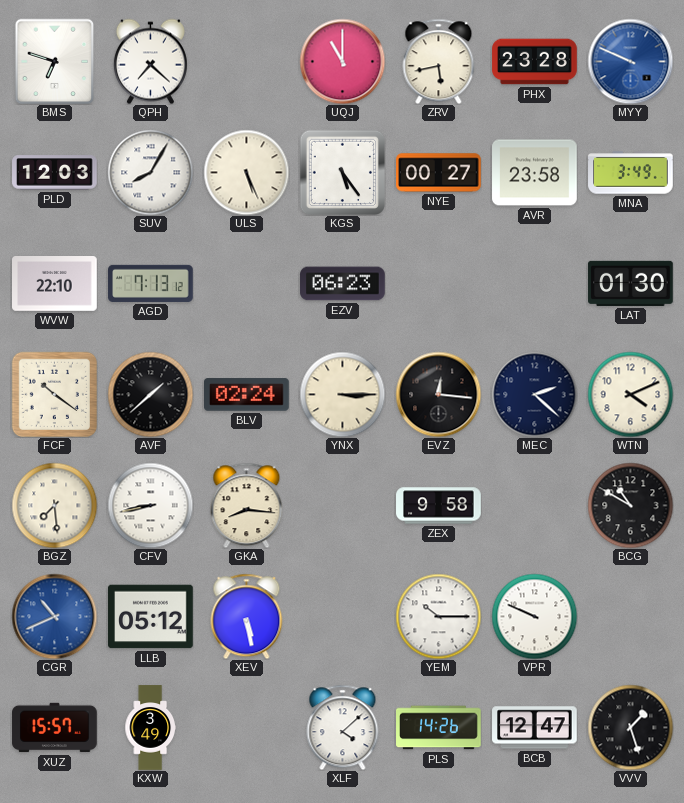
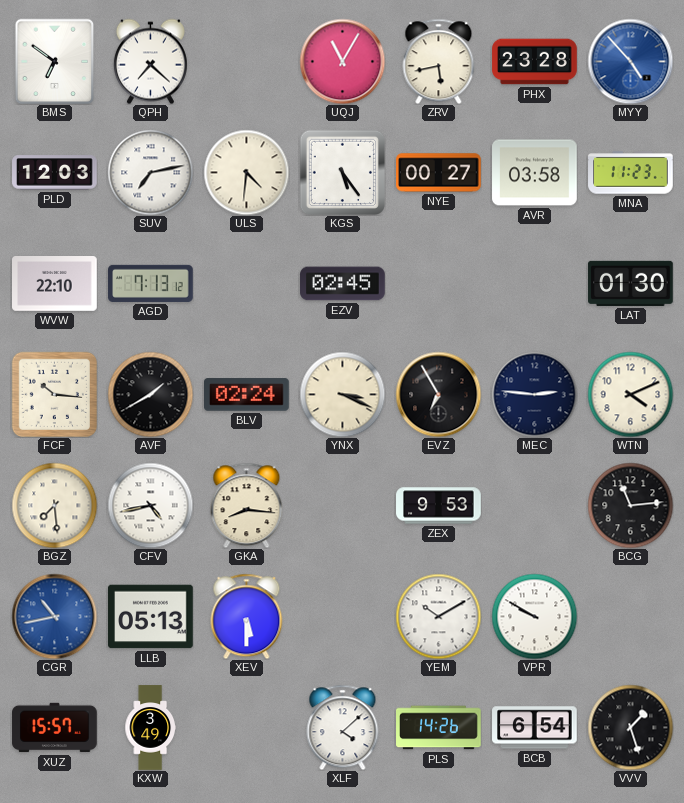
BMS: 6:48 -> 6:51 (55, 61)
UQJ: 11:00 -> 11:05 (342, 61)
MYY: 9:49 -> 4:53 (630, 61)
SUV: 8:05 -> 7:13 (150, 172)
ULS: 5:26 -> 4:31 (246, 172)
AVR: 23:58 -> 03:58 (535, 173)
MNA: 3:49 -> 11:23 (631, 173)
EZV: 06:23 -> 02:45 (343, 284)
FCF: 10:21 -> 10:16 (54, 394)
AVF: 1:38 -> 1:40 (150, 394)
YNX: 3:15 -> 3:19 (342, 394)
EVZ: 12:16 -> 6:55 (438, 394)
MEC: 2:22 -> 2:46 (534, 394)
CFV: 8:43 -> 4:43 (150, 505)
ZEX: 9:58 -> 9:53 (439, 506)
BCG: 10:50 -> 11:14 (630, 505)
CGR: 10:41 -> 10:43 (54, 616)
LLB: 05:12 -> 05:13 (151, 617)
XEV: 5:28 -> 5:30 (247, 616)
YEM: 10:15 -> 10:10 (438, 616)
VPR: 9:49 -> 9:50 (534, 616)
BCB: 12:47 -> 6:54 (535, 728)
